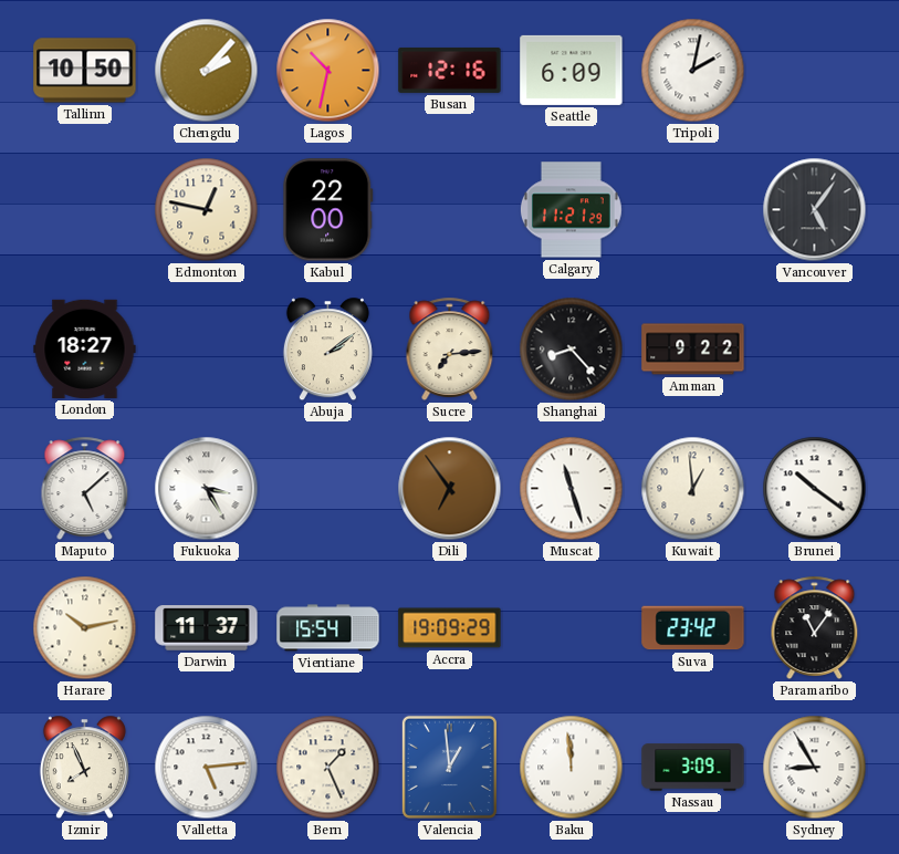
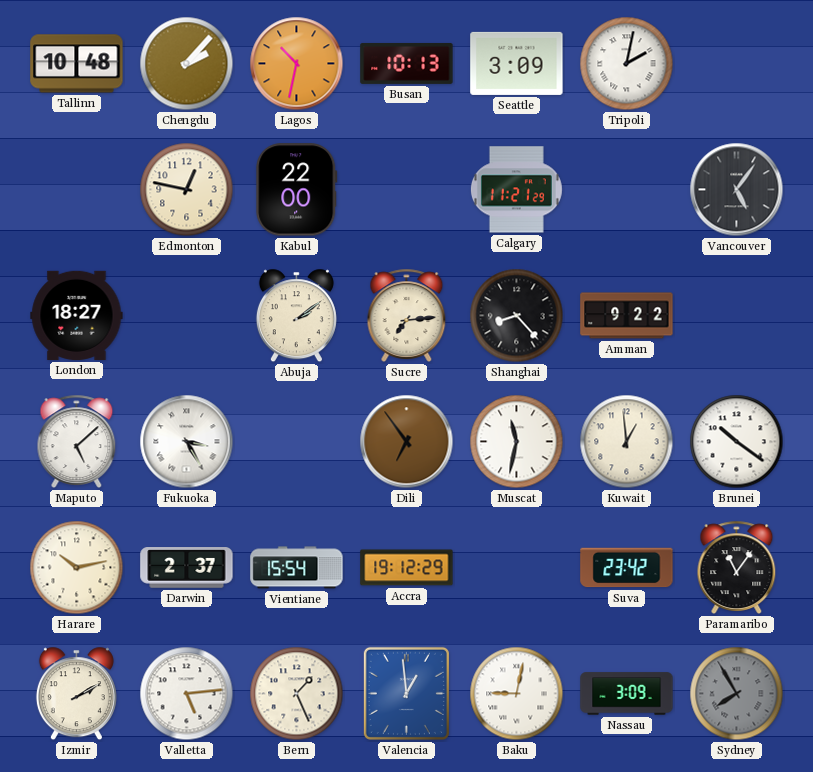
Tallinn: 10:50 -> 10:48 (77, 64)
Busan: 12:16 -> 10:13 (407, 63)
Seattle: 6:09 -> 3:09 (517, 63)
Muscat: 11:27 -> 11:32 (517, 442)
Darwin: 11:37 -> 2:37 (187, 568)
Accra: 19:09 -> 19:12 (407, 568)
Izmir: 7:56 -> 2:10 (76, 694)
Baku: 11:59 -> 9:02 (517, 694)
Sydney: 8:55 -> 7:55 (737, 694)
Sydney dial: white -> grey (737, 694)
